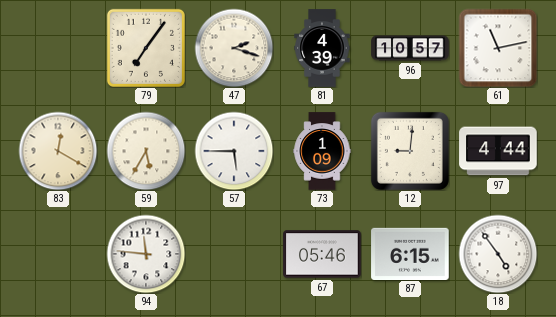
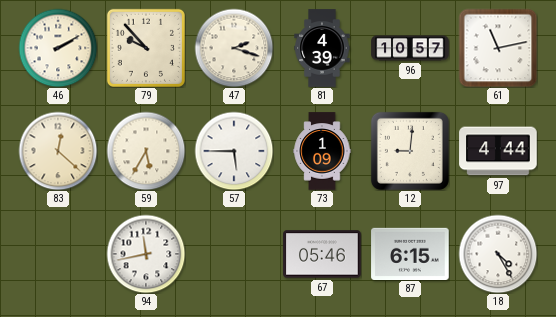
46: none -> 2:10 (58, 48)
79: 7:06 -> 9:53 (146, 48)
83: 12:20 -> 12:22 (58, 151)
94: 11:46 -> 11:43 (146, 254)
18: 4:54 -> 4:25 (498, 254)
